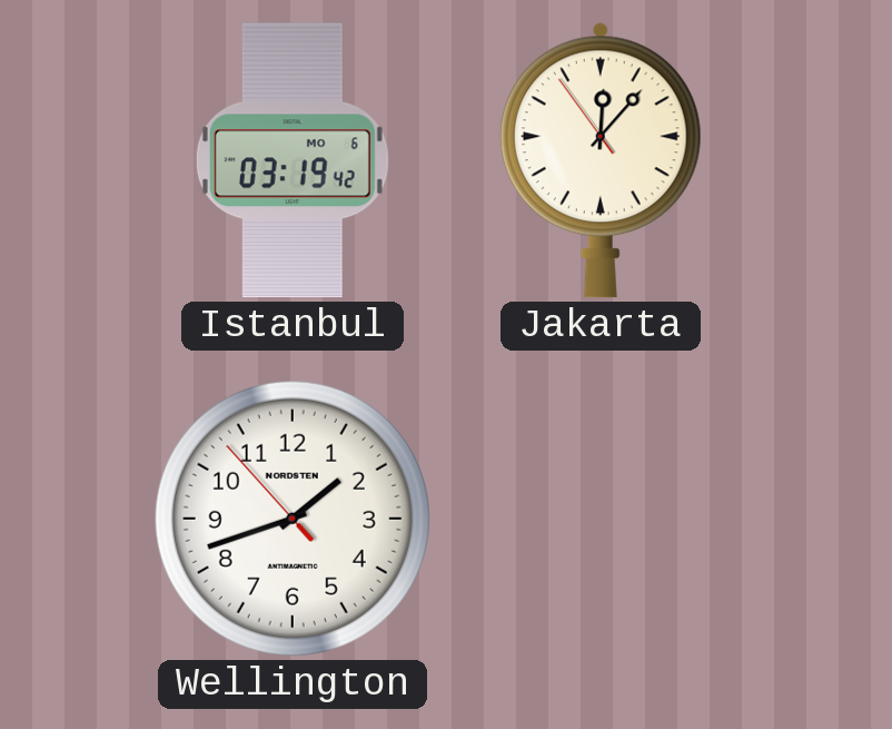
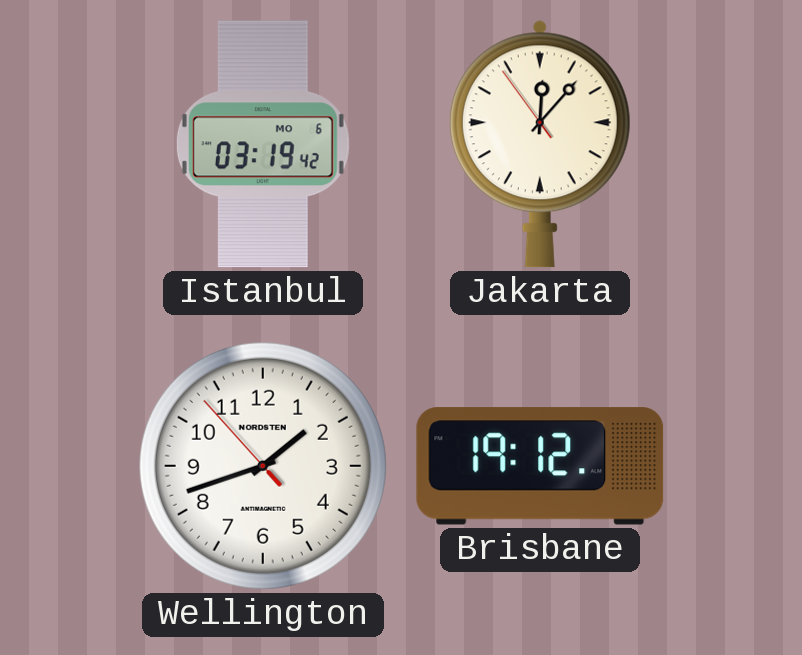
Brisbane: none -> 19:12 (540, 466)
